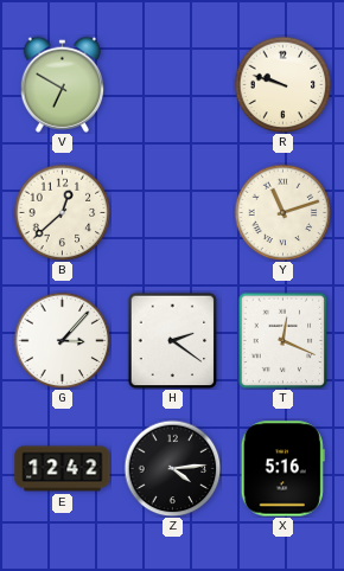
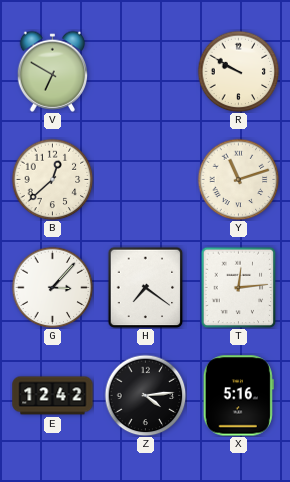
R: 9:48 -> 9:50 (238, 71)
H: 2:21 -> 7:21 (146, 287)
T: 12:19 -> 12:14 (239, 287)
